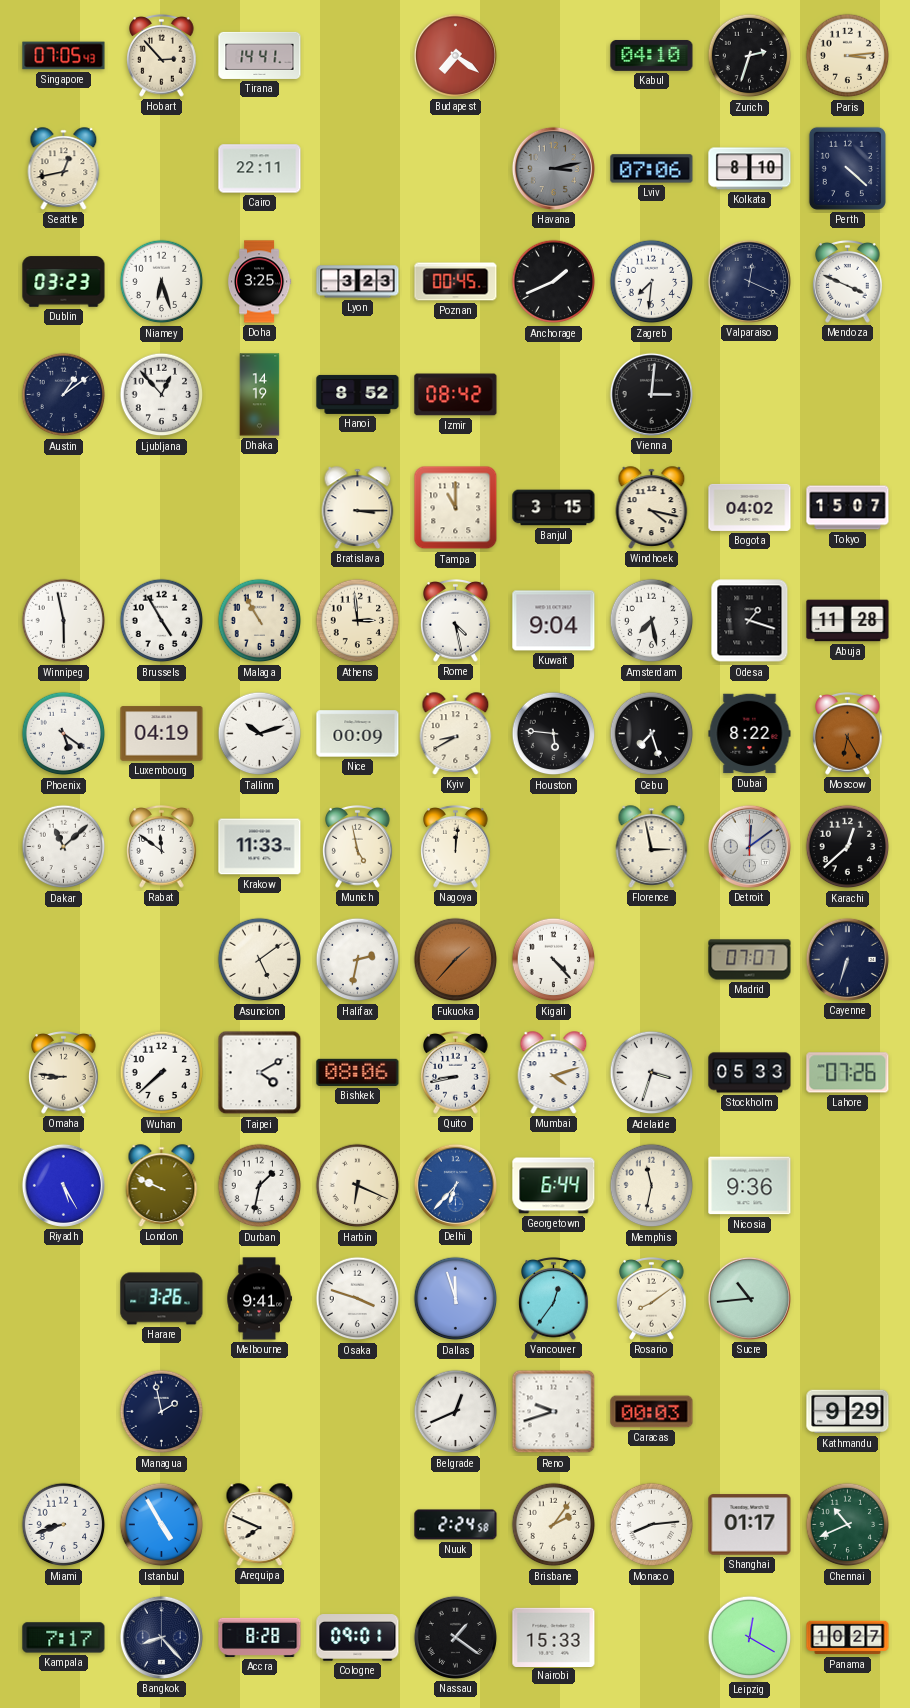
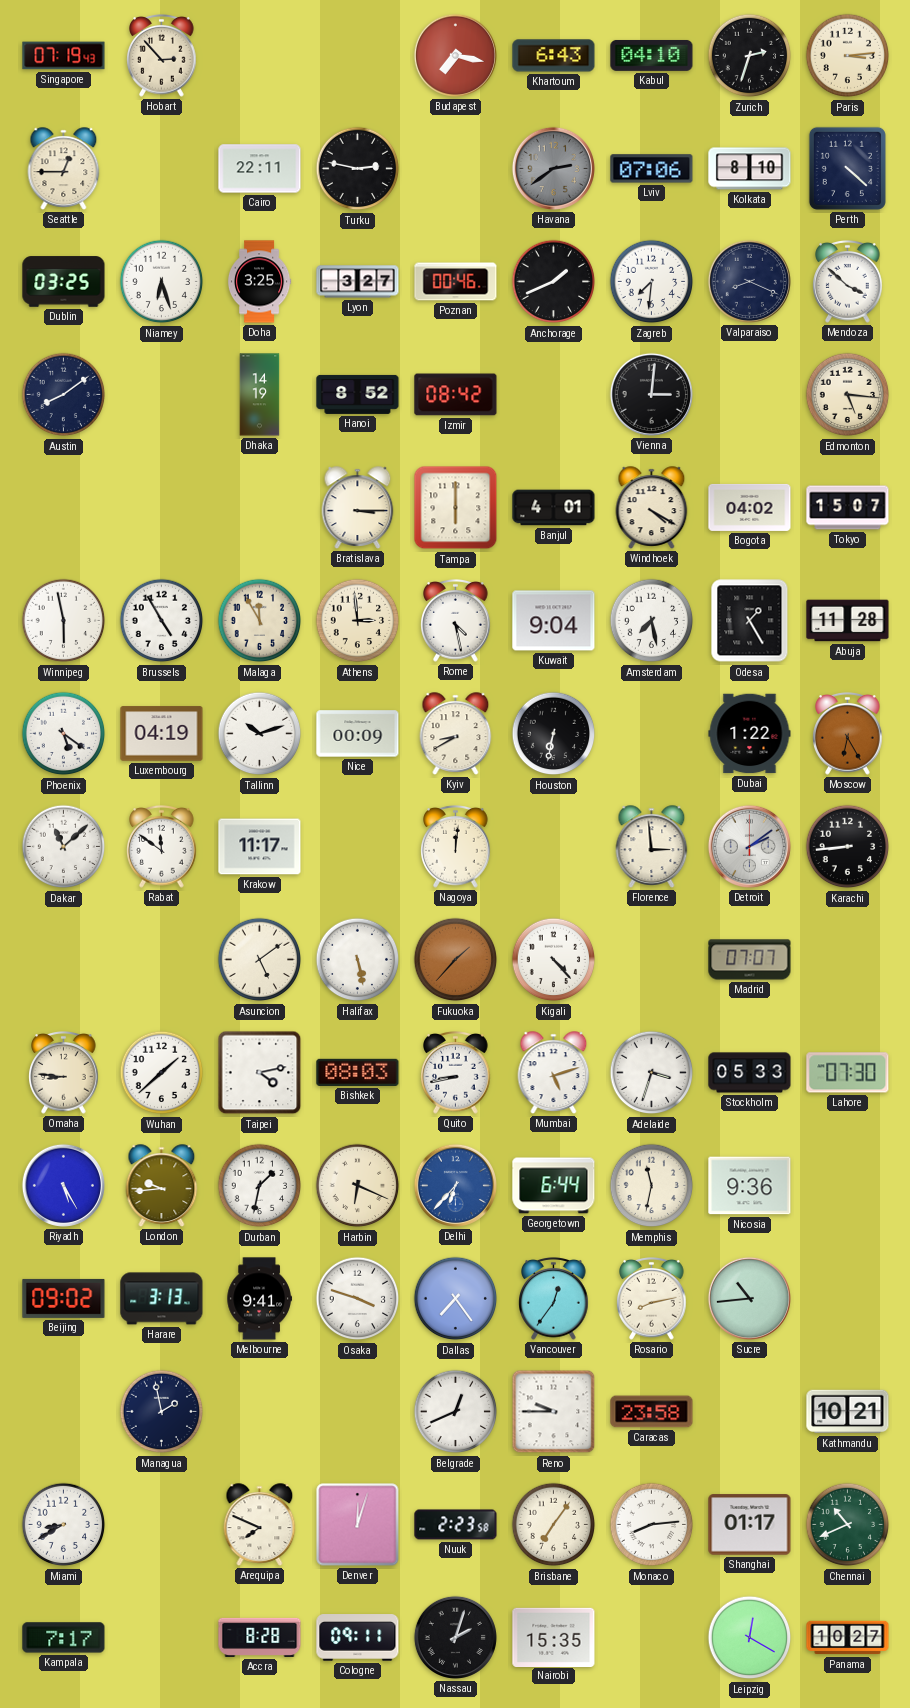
Singapore: 07:05 -> 07:19 (64, 56)
Tirana: 14:41 -> none (260, 55)
Budapest: 7:21 -> 7:17 (455, 55)
Khartoum: none -> 6:43 (554, 56)
Seattle: 12:43 -> 12:45 (64, 169)
Turku: none -> 2:47 (358, 169)
Havana: 3:13 -> 2:39 (553, 168)
Dublin: 03:23 -> 03:25 (64, 282)
Lyon: 3:23 -> 3:27 (358, 282)
Poznan: 00:45 -> 00:46 (456, 282)
Valparaiso: 12:19 -> 8:19 (749, 281)
Mendoza: 3:49 -> 3:52 (848, 282)
Austin: 1:09 -> 8:09 (64, 395)
Ljubljana: 12:53 -> none (162, 395)
Edmonton: none -> 5:16 (848, 395)
Tampa: 11:00 -> 6:00 (456, 508)
Banjul: 3:15 -> 4:01 (554, 508)
Windhoek: 4:17 -> 4:20 (652, 508)
Malaga: 10:55 -> 11:55 (260, 621)
Odesa: 1:18 -> 1:25 (750, 621)
Houston: 5:46 -> 6:32 (554, 734)
Cebu: 7:27 -> none (652, 734)
Dubai: 8:22 -> 1:22 (750, 734)
Krakow: 11:33 -> 11:17 (260, 847)
Munich: 4:58 -> none (358, 847)
Florence: 2:58 -> 2:59 (652, 847)
Detroit: 12:09 -> 2:09 (749, 846)
Karachi: 12:38 -> 8:44 (848, 847)
Halifax: 2:32 -> 5:28 (358, 960)
Cayenne: 6:33 -> none (847, 959)
Wuhan: 7:38 -> 1:38 (162, 1073)
Taipei: 4:10 -> 4:13 (260, 1073)
Bishkek: 08:06 -> 08:03 (358, 1072)
Mumbai: 4:12 -> 5:12 (554, 1073)
Lahore: 07:26 -> 07:30 (848, 1073)
London: 9:49 -> 9:44 (162, 1186)
Beijing: none -> 09:02 (64, 1298)
Harare: 3:26 -> 3:13 (162, 1299)
Dallas: 11:57 -> 7:24 (456, 1299)
Rosario: 8:09 -> 8:13 (652, 1299)
Reno: 9:42 -> 9:45 (554, 1412)
Caracas: 00:03 -> 23:58 (652, 1412)
Kathmandu: 9:29 -> 10:21 (848, 1412)
Miami: 8:42 -> 8:40 (64, 1525)
Istanbul: 4:55 -> none (162, 1525)
Denver: none -> 12:03 (358, 1525)
Nuuk: 2:24 -> 2:23 (456, 1525)
Brisbane: 2:06 -> 7:06 (554, 1525)
Bangkok: 8:23 -> none (161, 1637)
Cologne: 09:01 -> 09:11 (358, 1638)
Nassau: 1:21 -> 2:03 (455, 1637)
Nairobi: 15:33 -> 15:35 (554, 1637)
